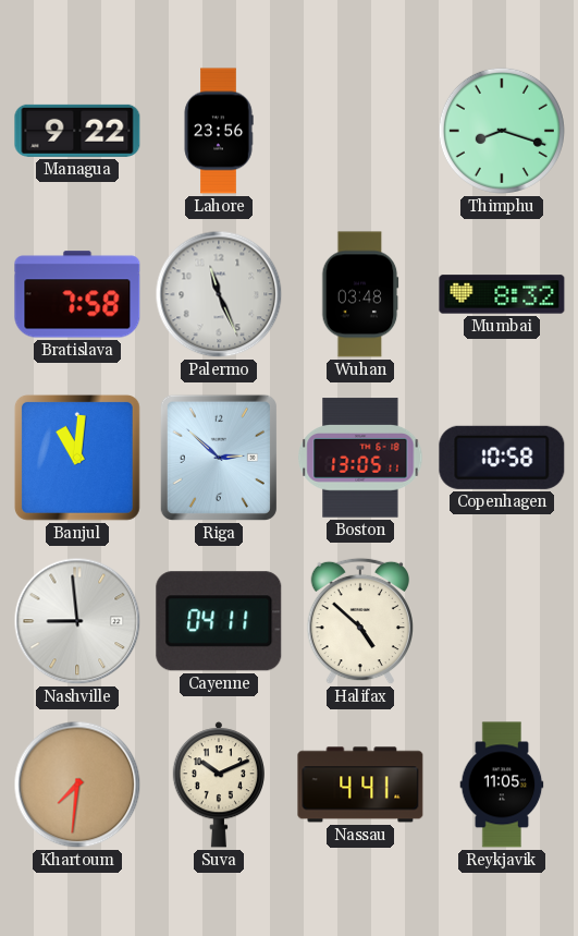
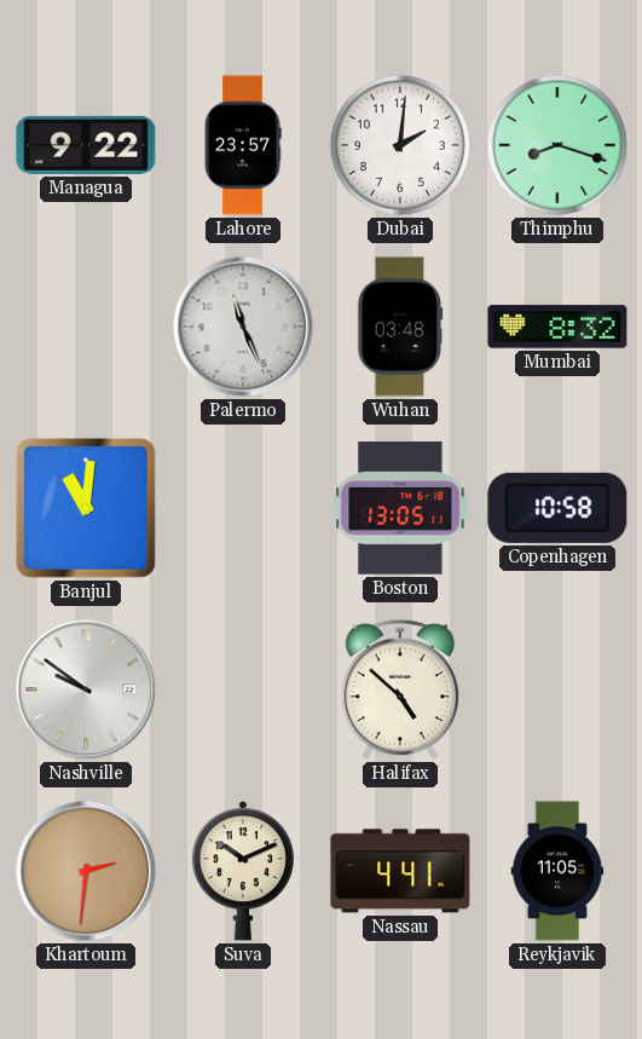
Lahore: 23:56 -> 23:57 (243, 145)
Dubai: none -> 2:01 (400, 145)
Bratislava: 7:58 -> none (77, 294)
Riga: 2:52 -> none (219, 458)
Nashville: 8:59 -> 9:51 (86, 689)
Cayenne: 04:11 -> none (219, 621)
Khartoum: 7:31 -> 2:31 (86, 871)
